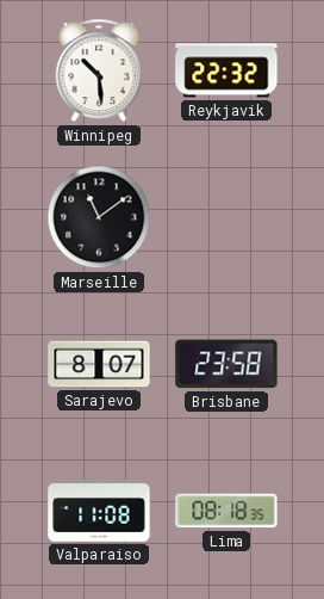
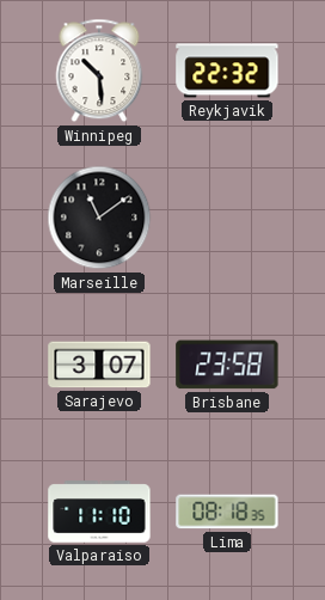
Sarajevo: 8:07 -> 3:07 (99, 365)
Valparaiso: 11:08 -> 11:10 (99, 512)
